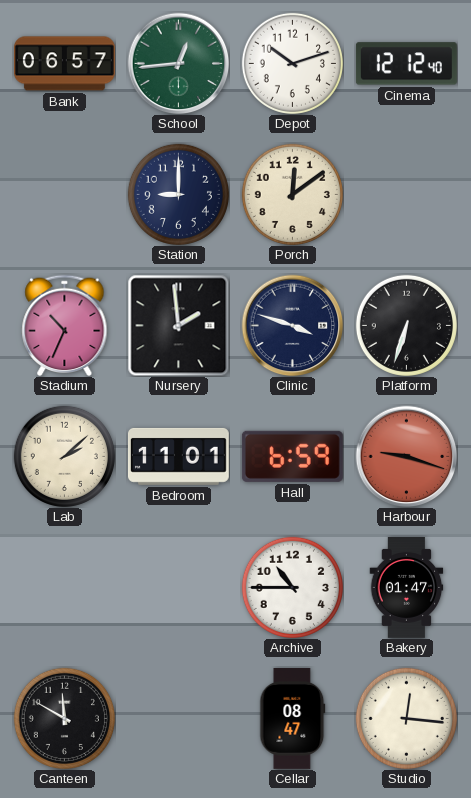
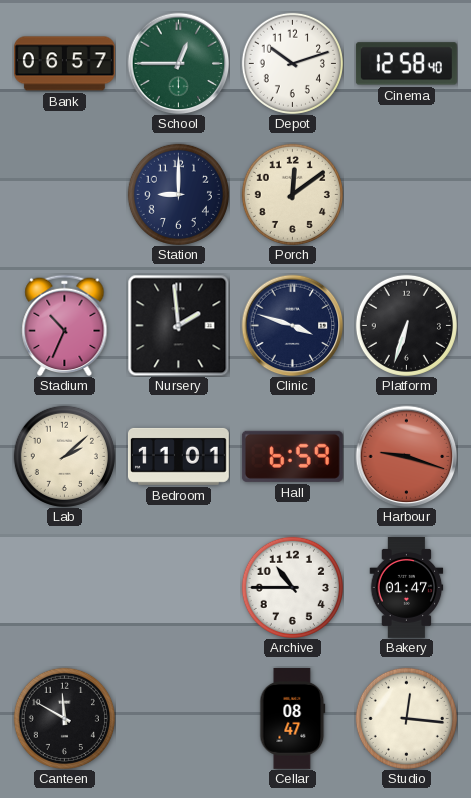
School: 12:44 -> 12:45 (178, 63)
Cinema: 12:12 -> 12:58 (406, 64)
